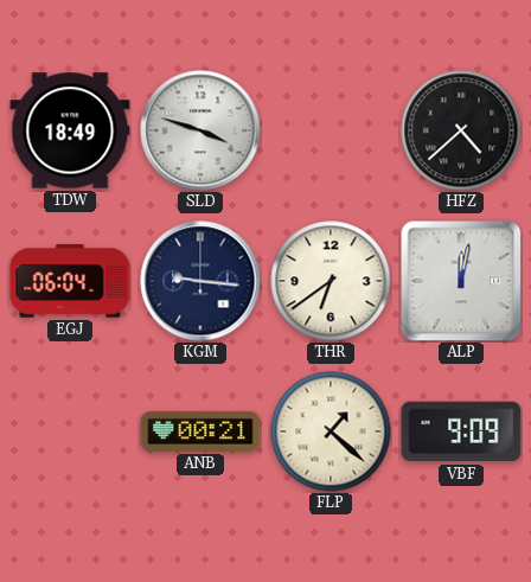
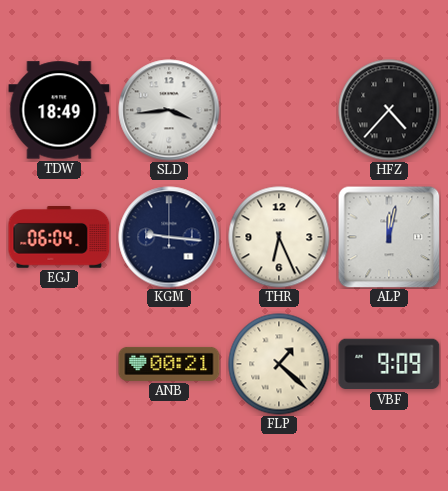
SLD: 3:48 -> 3:44 (169, 110)
HFZ: 4:38 -> 4:37 (389, 110)
THR: 6:39 -> 6:26 (279, 237)
